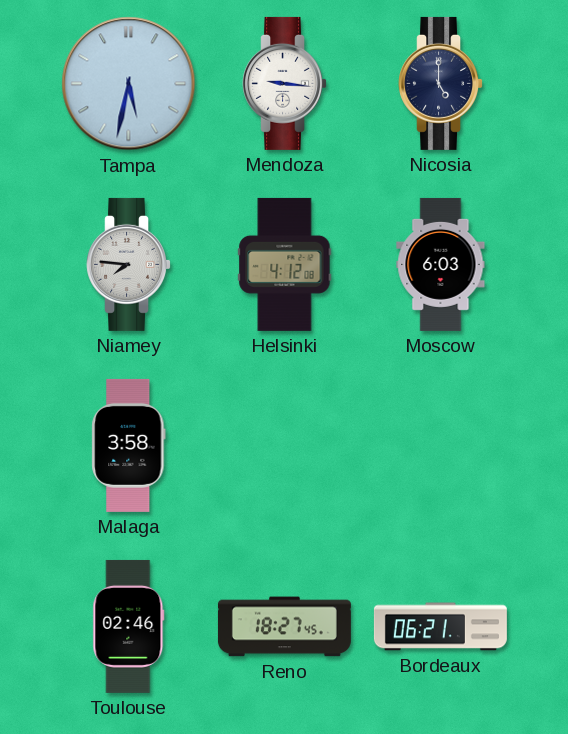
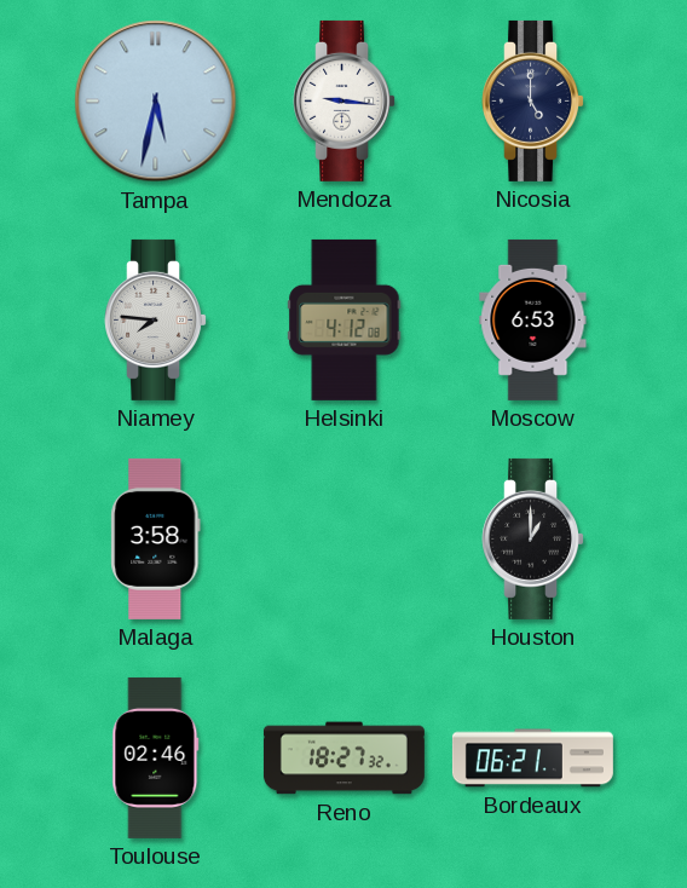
Moscow: 6:03 -> 6:53 (533, 319)
Houston: none -> 1:00 (533, 538)
Reno: 18:27:45 -> 18:27:32 (344, 759)
